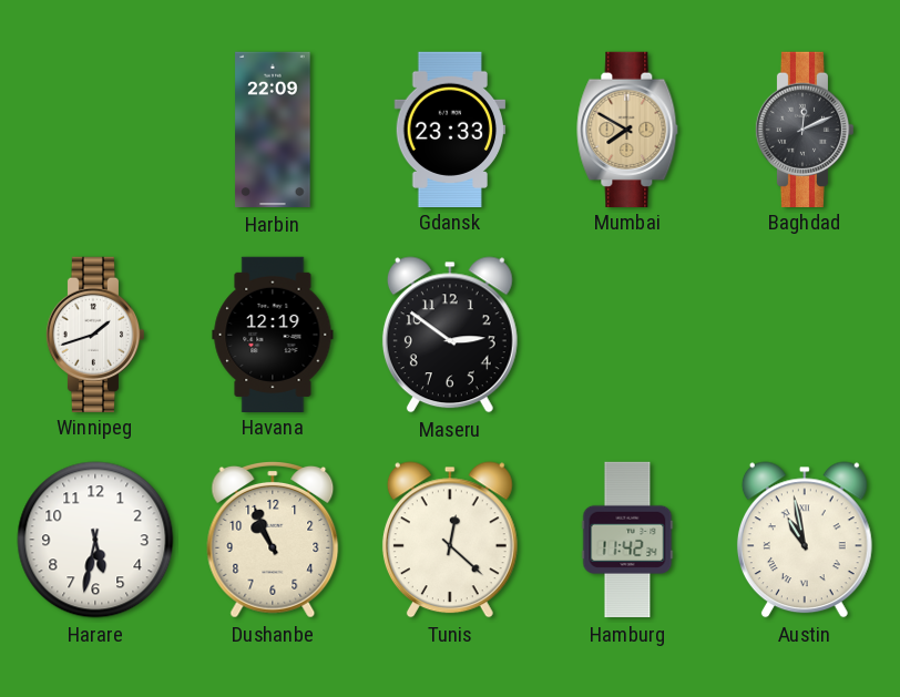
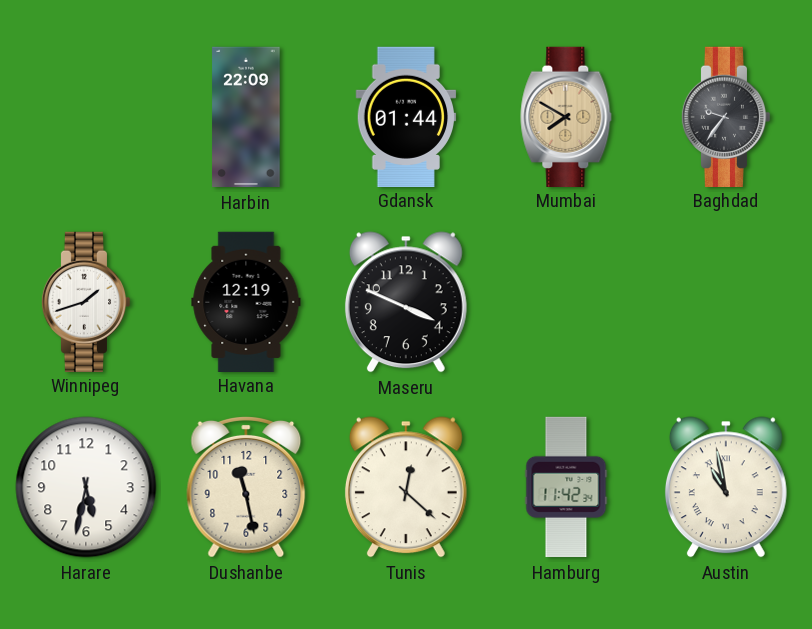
Gdansk: 23:33 -> 01:44 (406, 116)
Baghdad: 12:11 -> 9:36 (726, 116)
Maseru: 2:51 -> 3:49 (406, 302)
Dushanbe: 10:56 -> 11:28 (246, 487)
